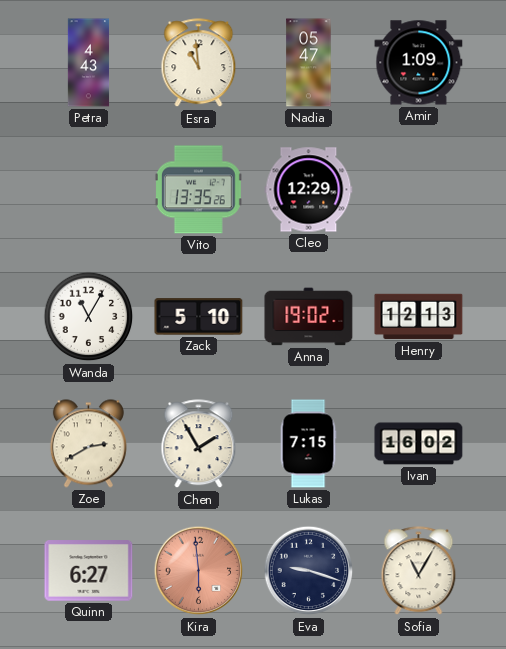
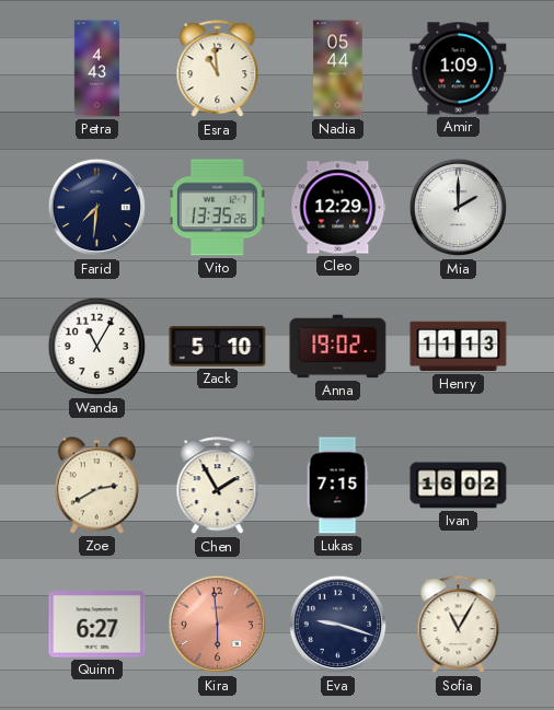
Nadia: 05:47 -> 05:44 (338, 69)
Farid: none -> 7:31 (97, 208)
Mia: none -> 2:00 (459, 208)
Henry: 12:13 -> 11:13 (459, 347)
